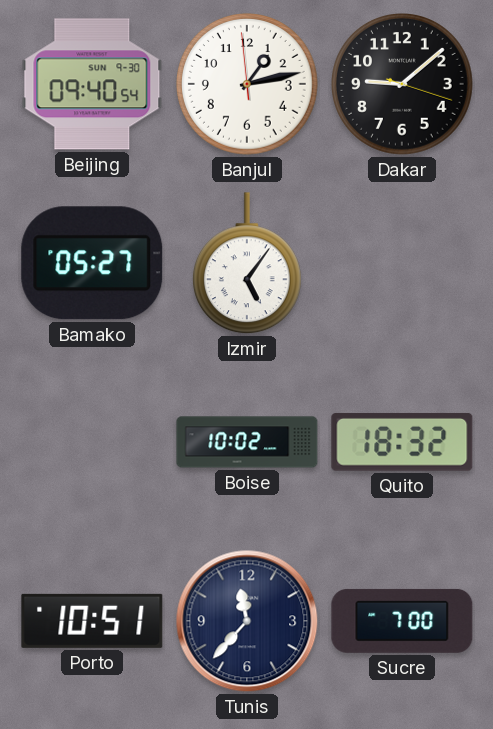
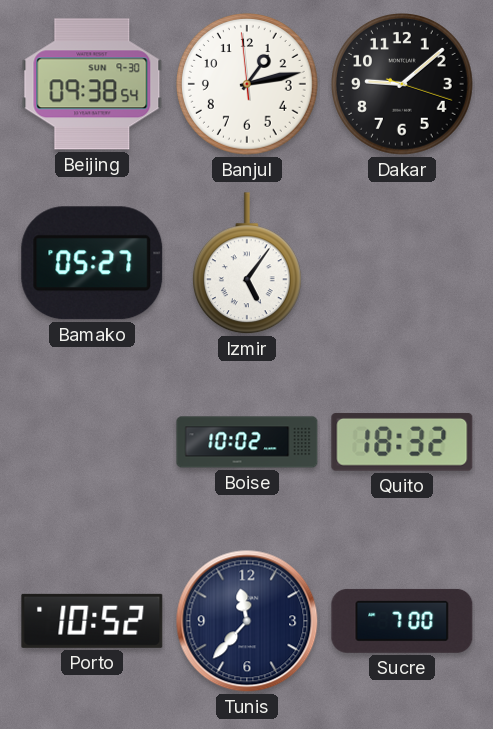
Beijing: 09:40 -> 09:38 (92, 84)
Porto: 10:51 -> 10:52 (92, 621)
